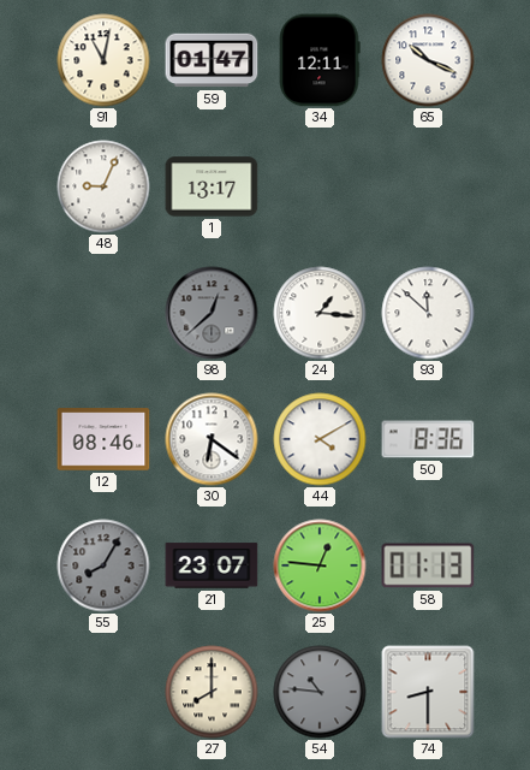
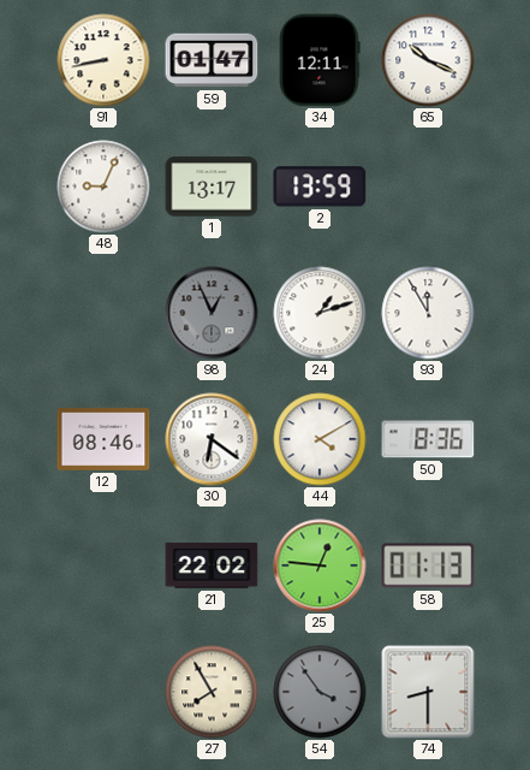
91: 11:02 -> 8:43 (103, 60)
2: none -> 13:59 (320, 186)
98: 12:38 -> 12:56 (212, 313)
24: 1:16 -> 1:12 (320, 313)
93: 11:52 -> 11:55 (428, 313)
55: 8:05 -> none (103, 565)
21: 23:07 -> 22:02 (212, 565)
27: 8:00 -> 7:55 (212, 692)
54: 10:46 -> 3:54 (320, 692)
